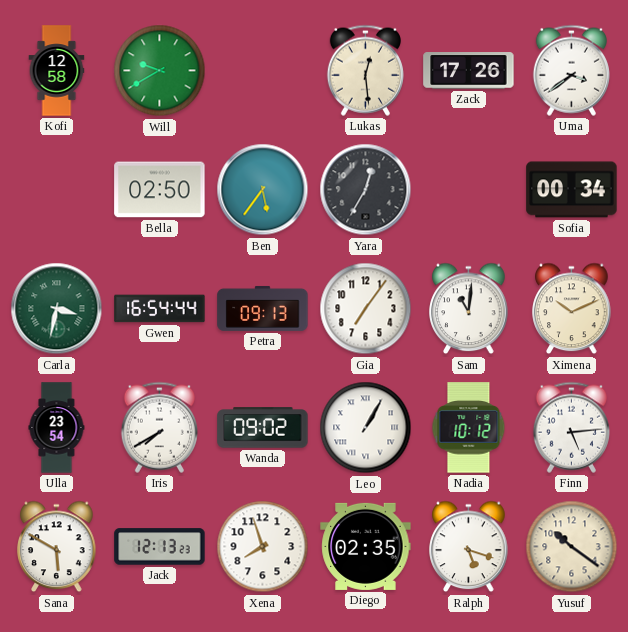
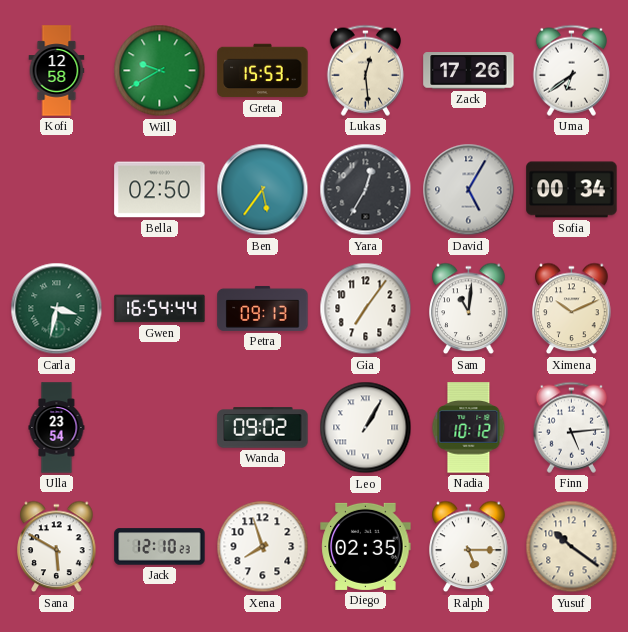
Greta: none -> 15:53 (263, 71)
Uma: 3:39 -> 6:39 (571, 70)
David: none -> 5:05 (469, 190)
Iris: 7:40 -> none (159, 427)
Jack: 12:13 -> 12:10 (160, 547)
Ralph: 5:18 -> 5:15 (469, 547)
